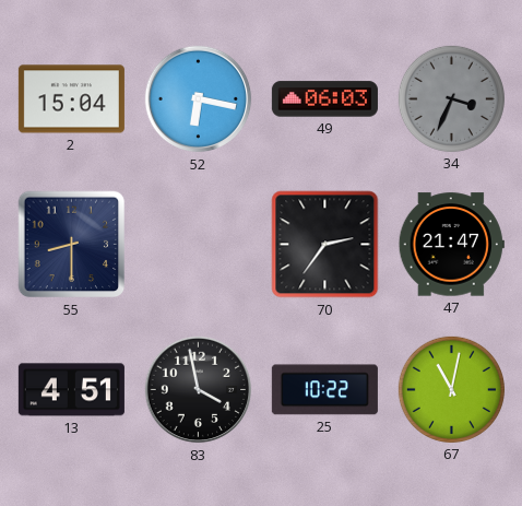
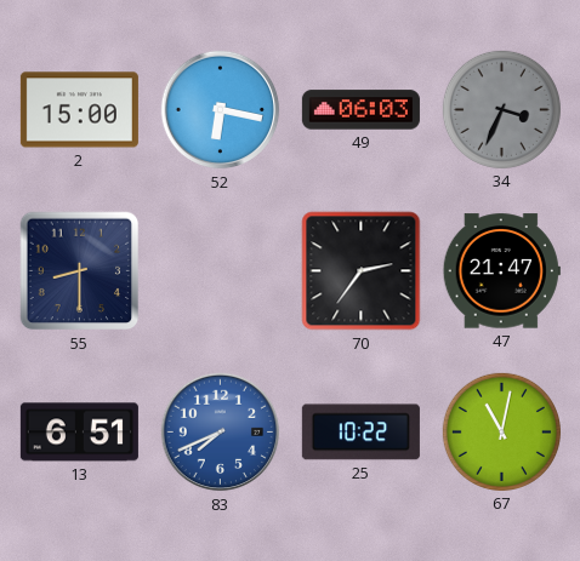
2: 15:04 -> 15:00 (79, 110)
13: 4:51 -> 6:51 (79, 433)
83: 3:58 -> 7:41 (221, 433)
83 dial: black -> blue (221, 433)
